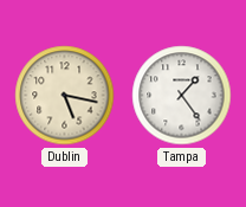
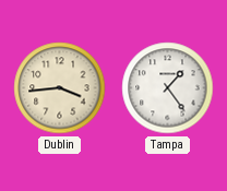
Dublin: 5:17 -> 3:44 (60, 88)
